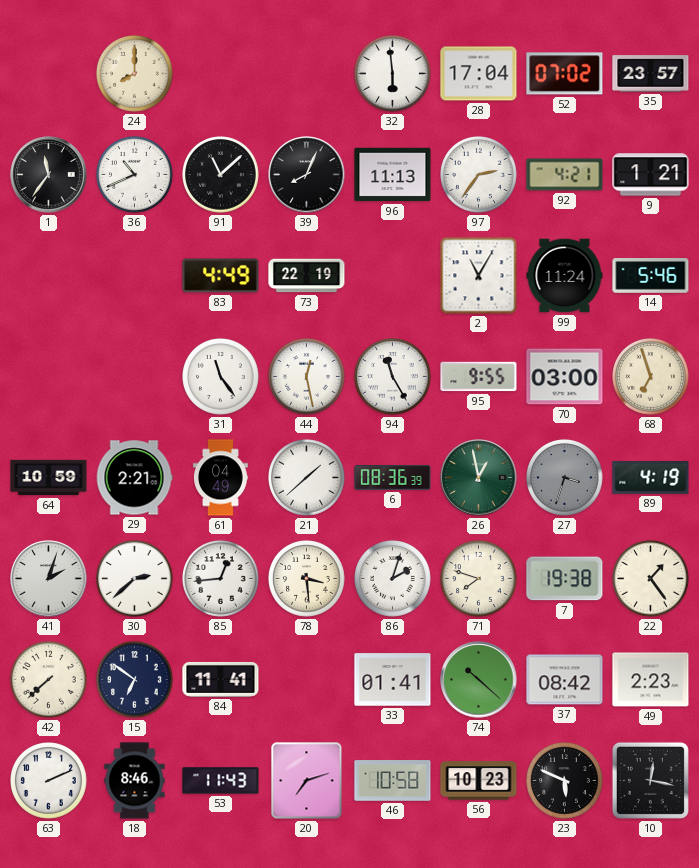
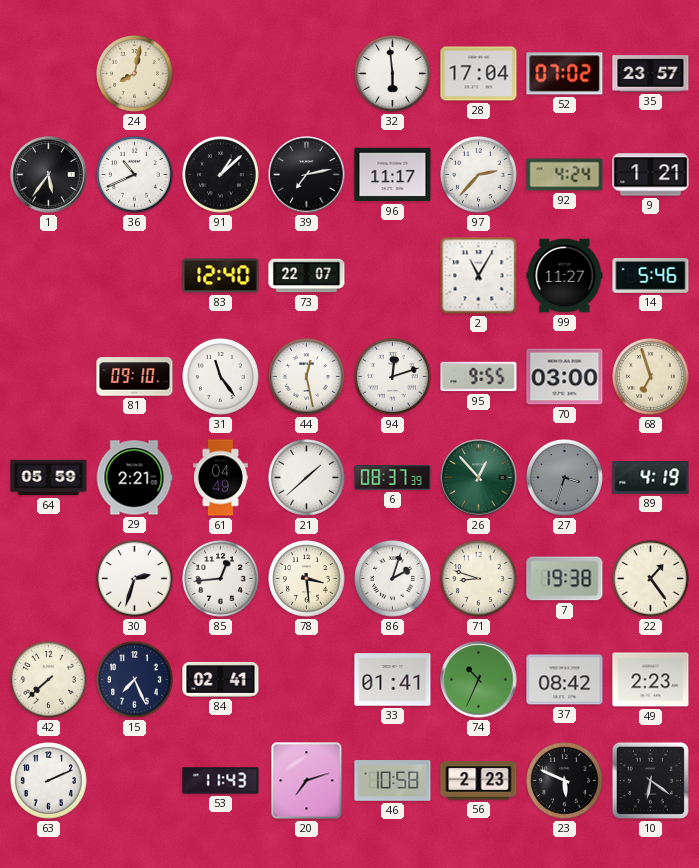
24: 8:00 -> 8:02 (135, 74)
1: 11:36 -> 5:36 (49, 175)
91: 11:08 -> 1:08 (221, 175)
39: 8:04 -> 7:13 (307, 175)
96: 11:13 -> 11:17 (393, 175)
97: 2:36 -> 2:37 (479, 175)
92: 4:21 -> 4:24 (565, 175)
83: 4:49 -> 12:40 (221, 276)
73: 22:19 -> 22:07 (307, 276)
99: 11:24 -> 11:27 (565, 276)
81: none -> 09:10 (135, 377)
94: 11:25 -> 12:12 (393, 377)
64: 10:59 -> 05:59 (49, 478)
6: 08:36 -> 08:37 (393, 478)
26: 12:58 -> 12:53 (479, 478)
41: 2:03 -> none (49, 579)
30: 2:38 -> 2:33 (135, 579)
71: 7:48 -> 8:48 (479, 579)
15: 6:51 -> 7:26 (135, 680)
84: 11:41 -> 02:41 (221, 679)
74: 10:22 -> 10:34 (479, 680)
18: 8:46 -> none (135, 781)
56: 10:23 -> 2:23 (479, 781)
10: 12:17 -> 6:21 (650, 780)
